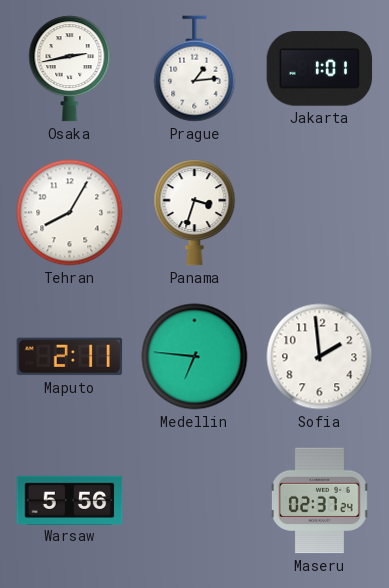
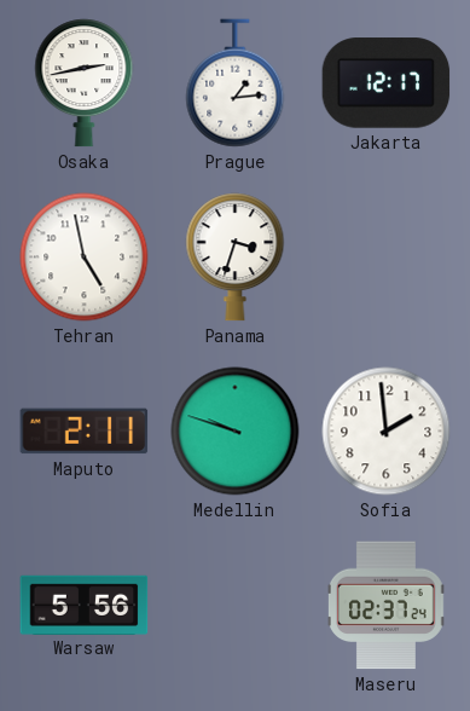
Jakarta: 1:01 -> 12:17 (387, 83)
Tehran: 8:05 -> 4:58 (85, 258)
Medellin: 6:46 -> 9:48 (236, 432)
